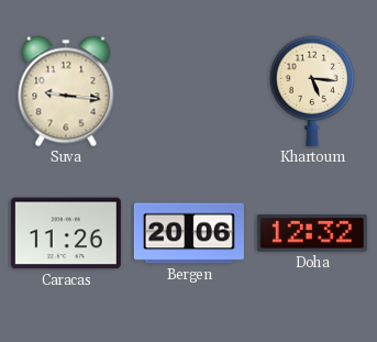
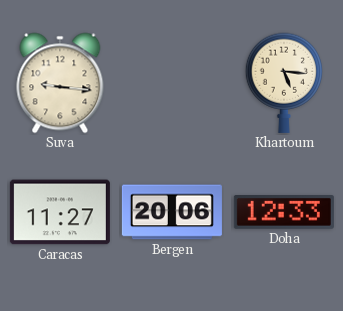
Caracas: 11:26 -> 11:27 (60, 212)
Doha: 12:32 -> 12:33 (284, 213)
